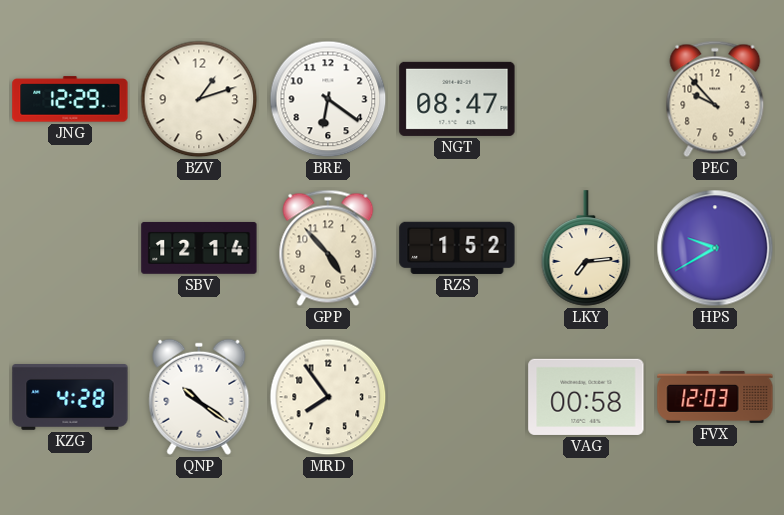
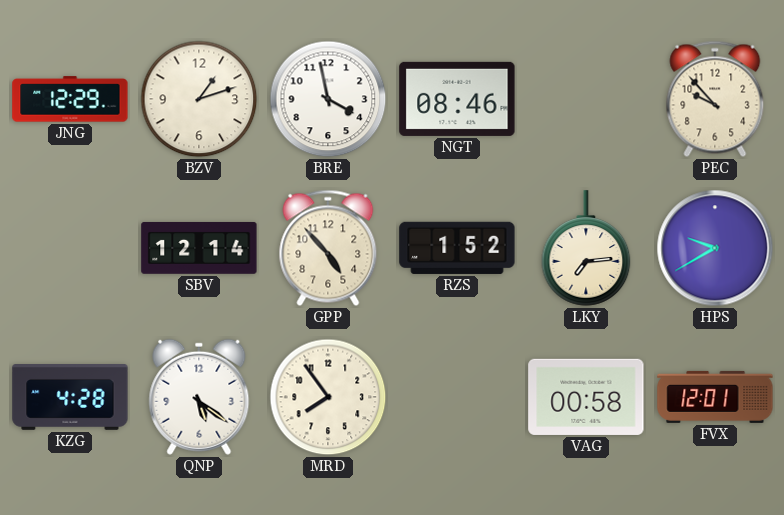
BRE: 6:21 -> 3:58 (328, 99)
NGT: 08:47 -> 08:46 (457, 99)
QNP: 10:21 -> 5:21 (199, 397)
FVX: 12:03 -> 12:01 (715, 397)
